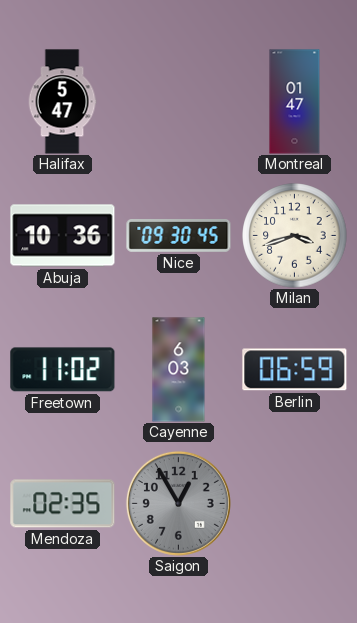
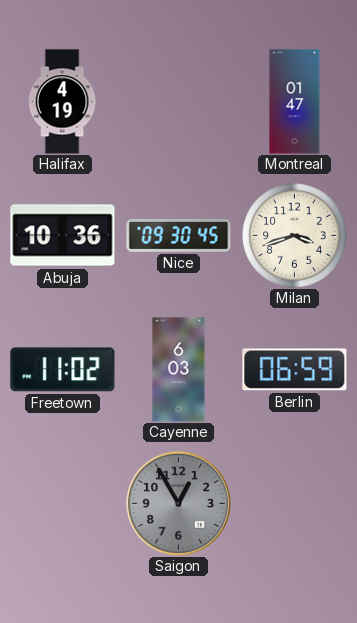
Halifax: 5:47 -> 4:19 (62, 102)
Mendoza: 02:35 -> none (63, 504)
